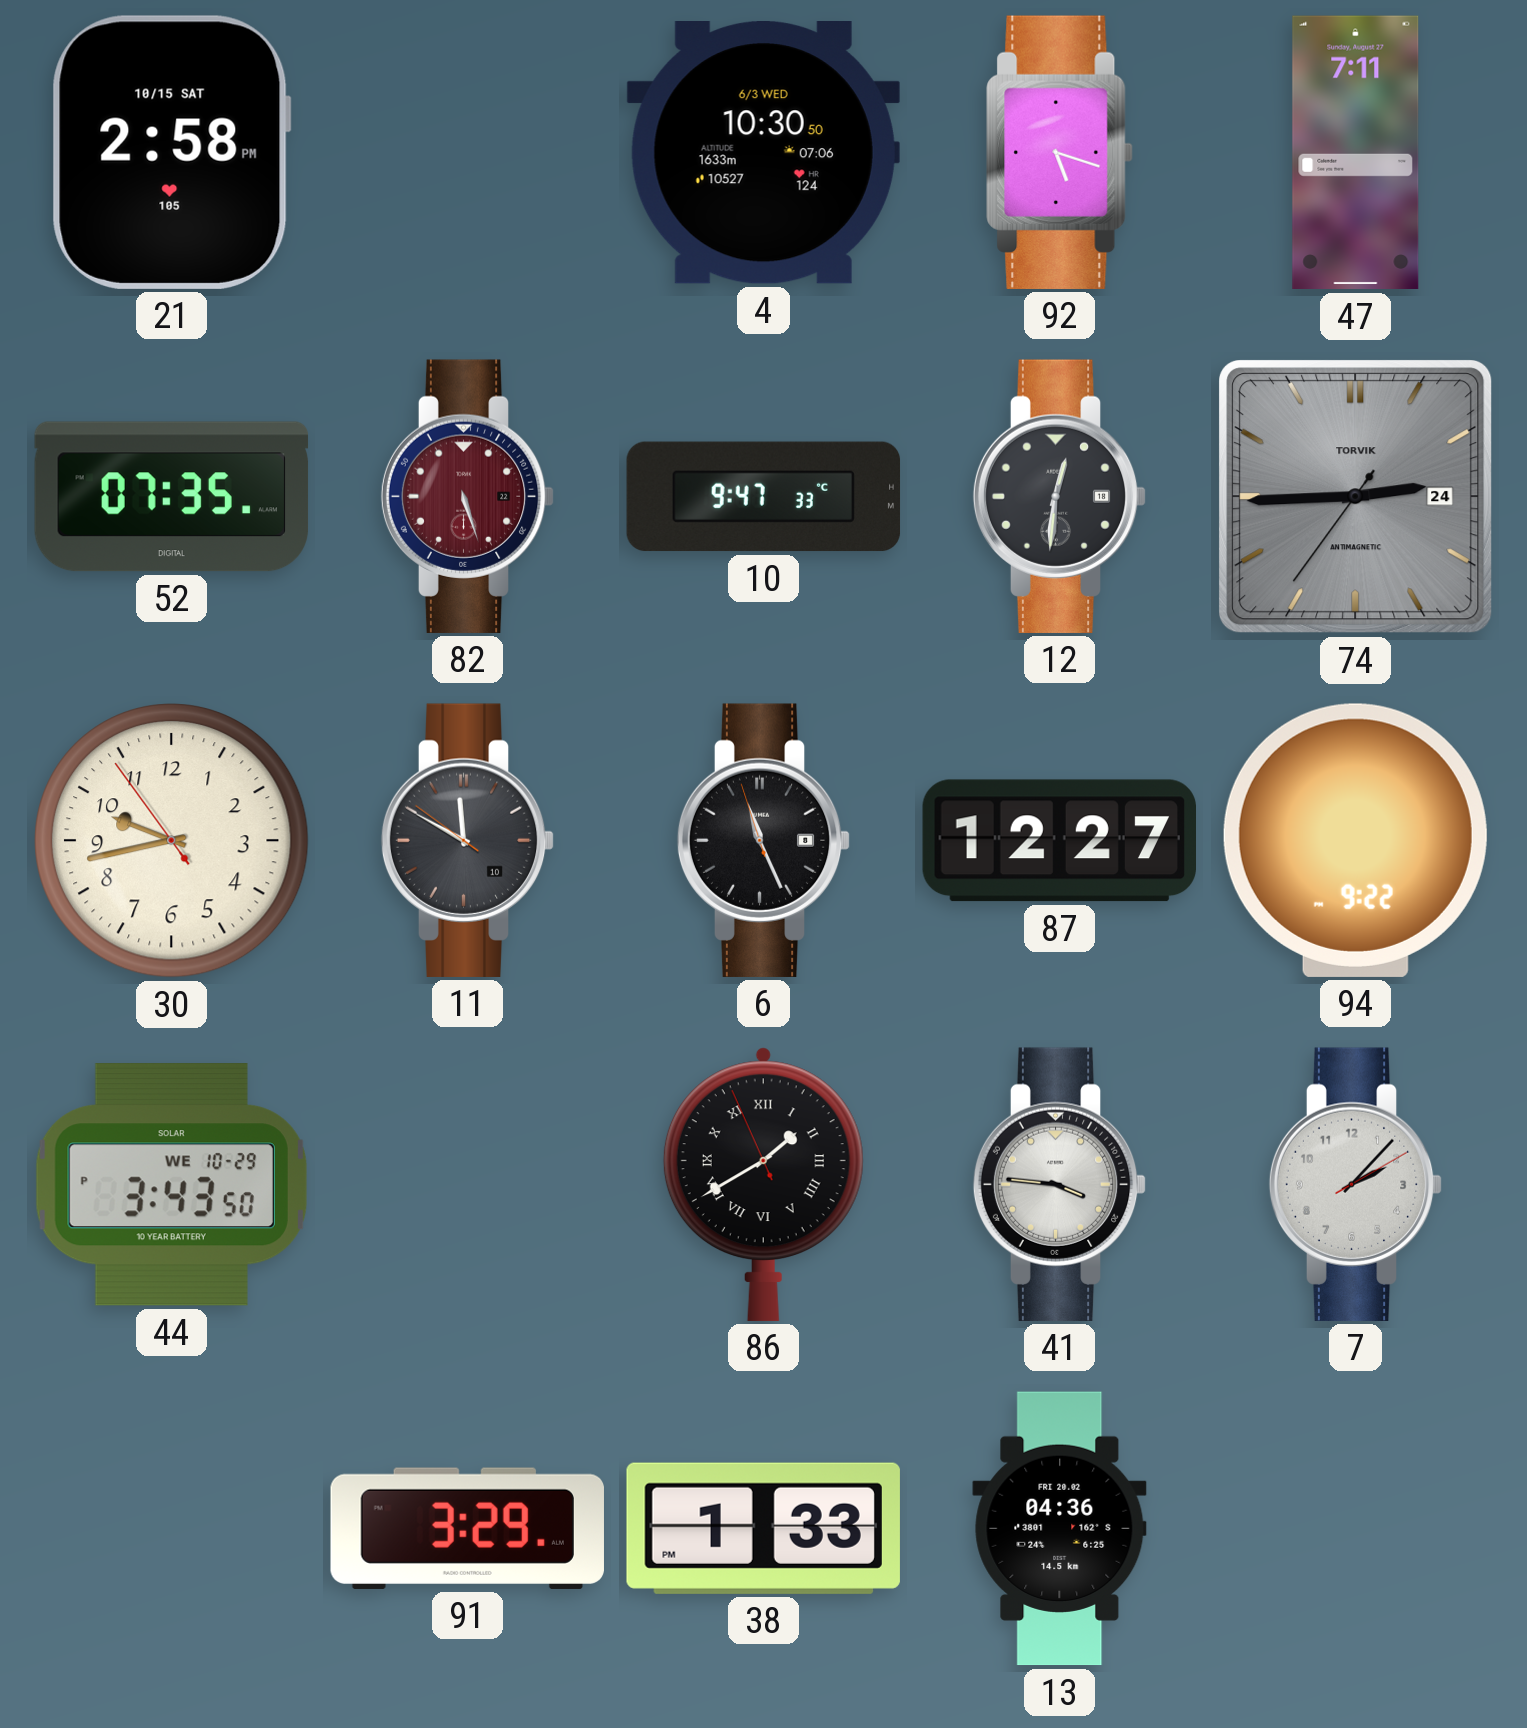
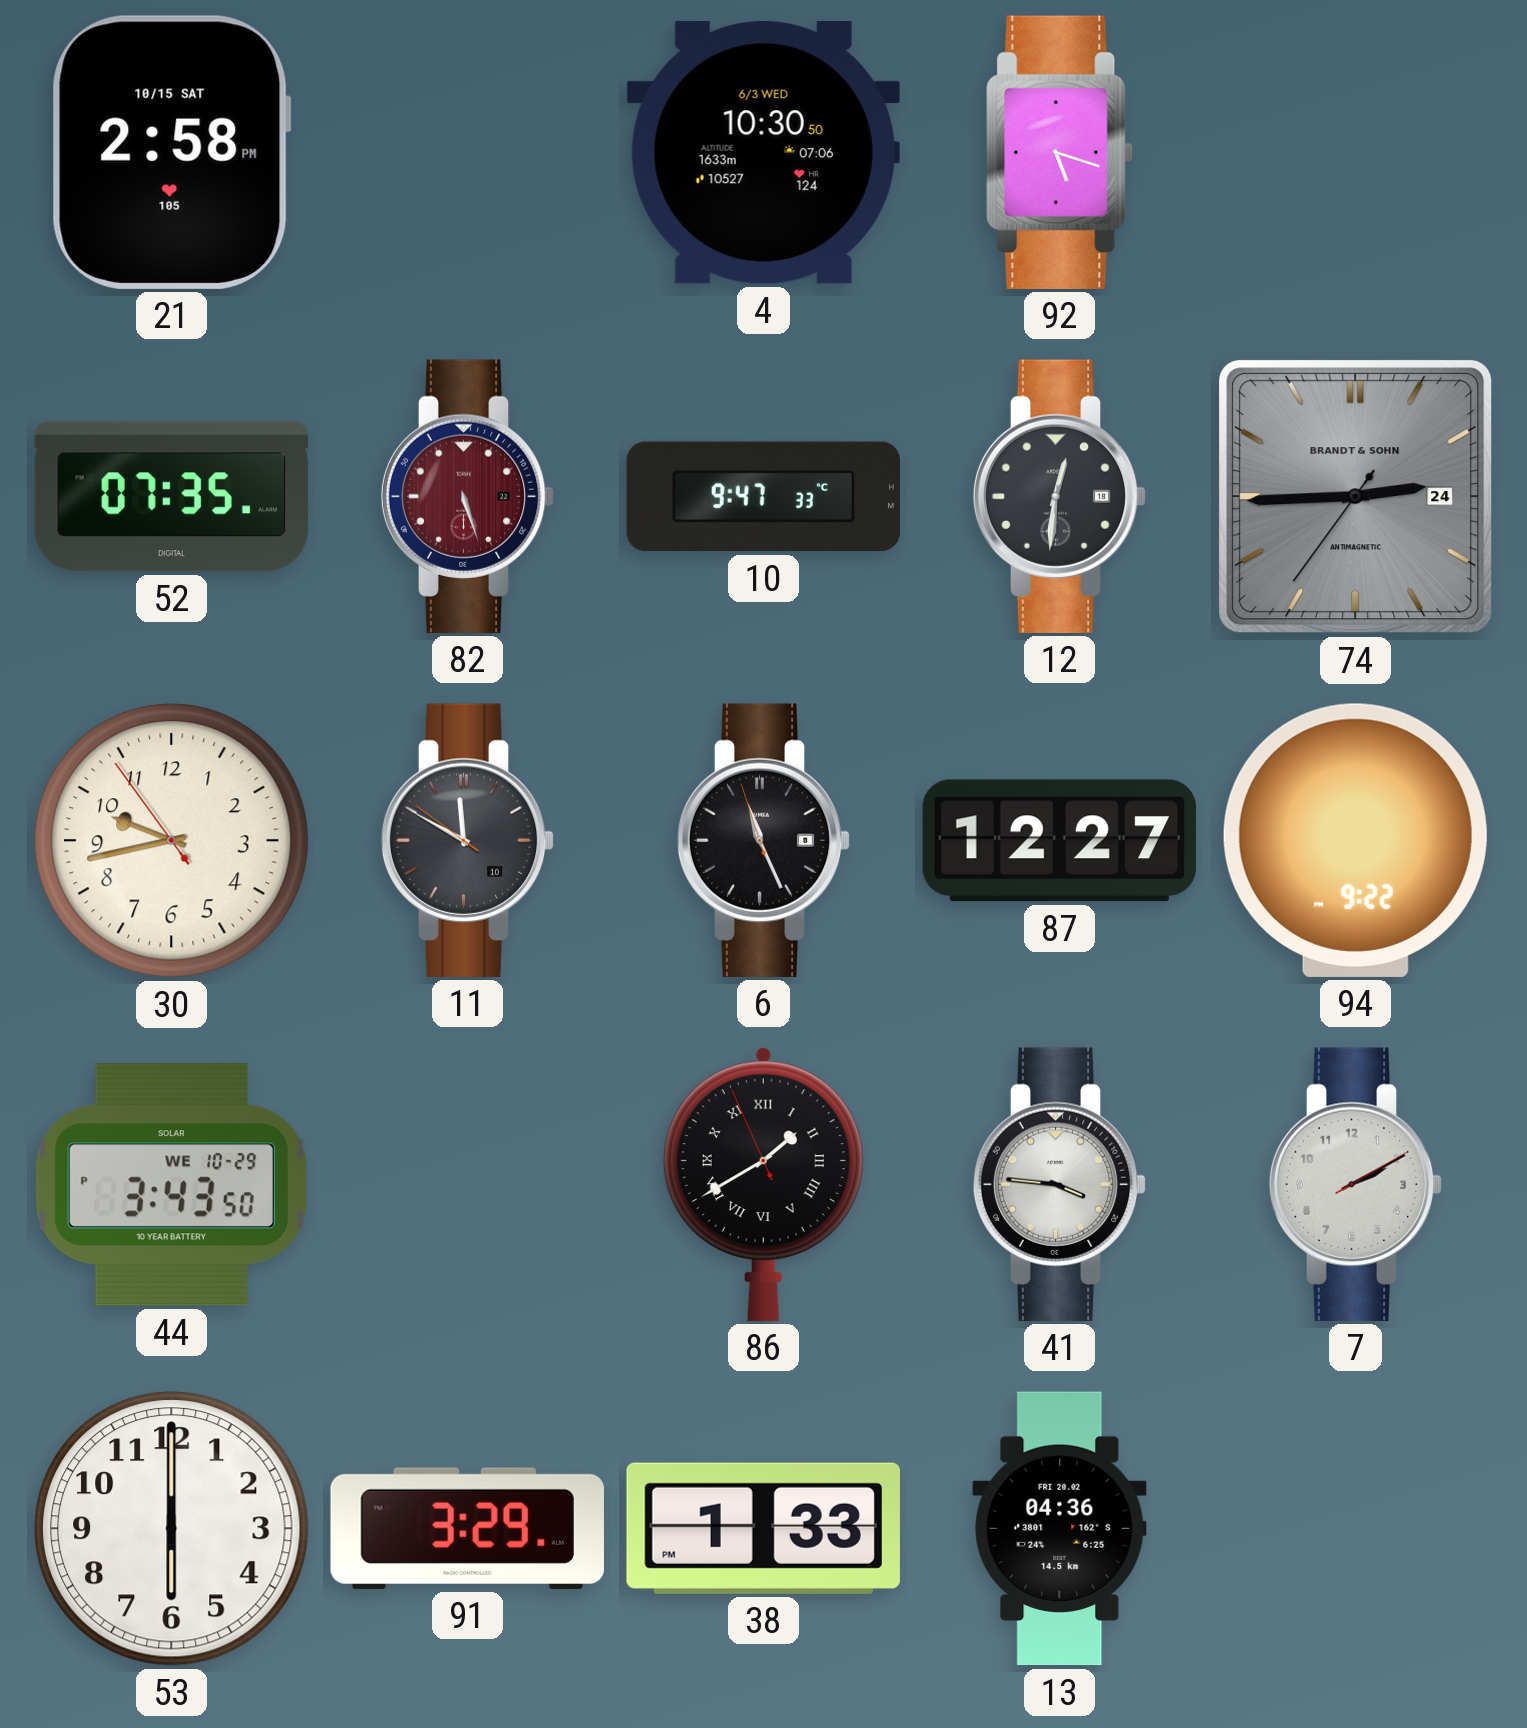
47: 7:11 -> none (1356, 153)
74 brand: TORVIK -> BRANDT & SOHN (1356, 497)
7: 2:07 -> 2:10 (1356, 1184)
53: none -> 6:00 (172, 1529)
